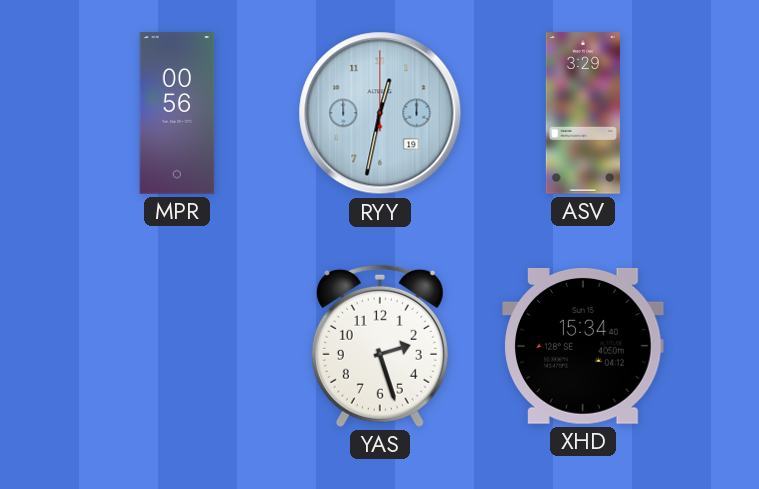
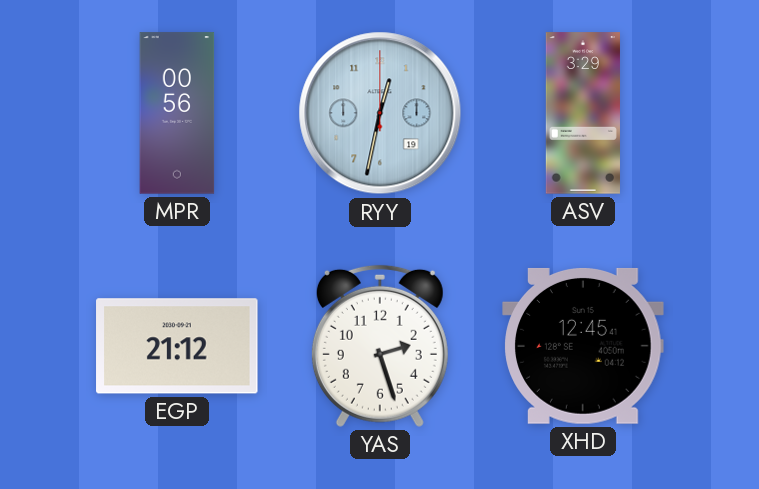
EGP: none -> 21:12 (177, 346)
XHD: 15:34 -> 12:45 (583, 346)
